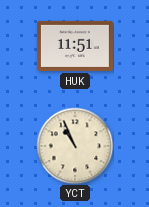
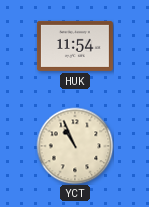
HUK: 11:51 -> 11:54 (75, 46)
